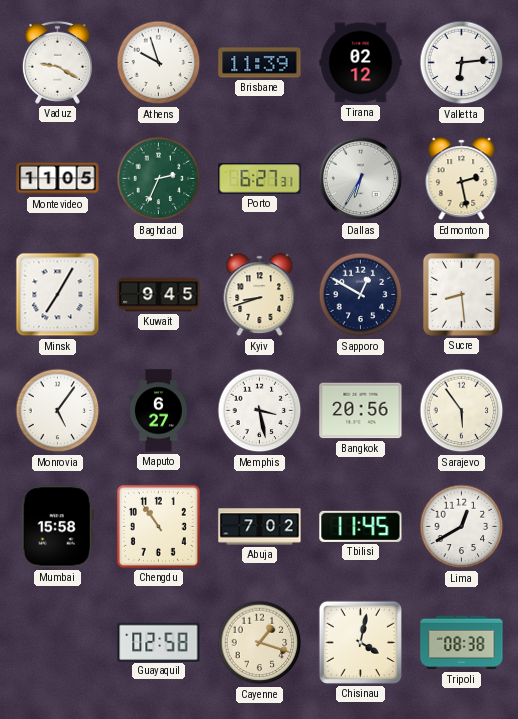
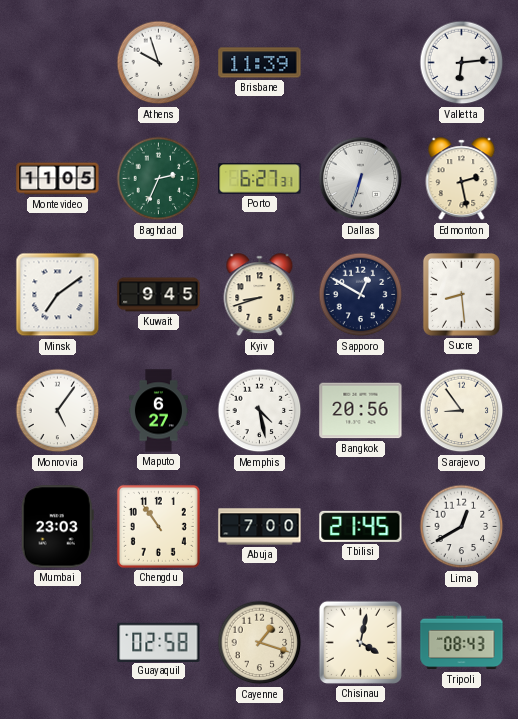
Vaduz: 9:20 -> none (57, 62)
Tirana: 02:12 -> none (361, 63)
Dallas: 6:35 -> 6:33 (361, 179)
Minsk: 7:05 -> 7:09 (58, 295)
Memphis: 3:28 -> 4:28 (260, 411)
Sarajevo: 5:54 -> 8:54 (462, 411)
Mumbai: 15:58 -> 23:03 (57, 527)
Abuja: 7:02 -> 7:00 (260, 527)
Tbilisi: 11:45 -> 21:45 (361, 526)
Tripoli: 08:38 -> 08:43 (462, 643)
